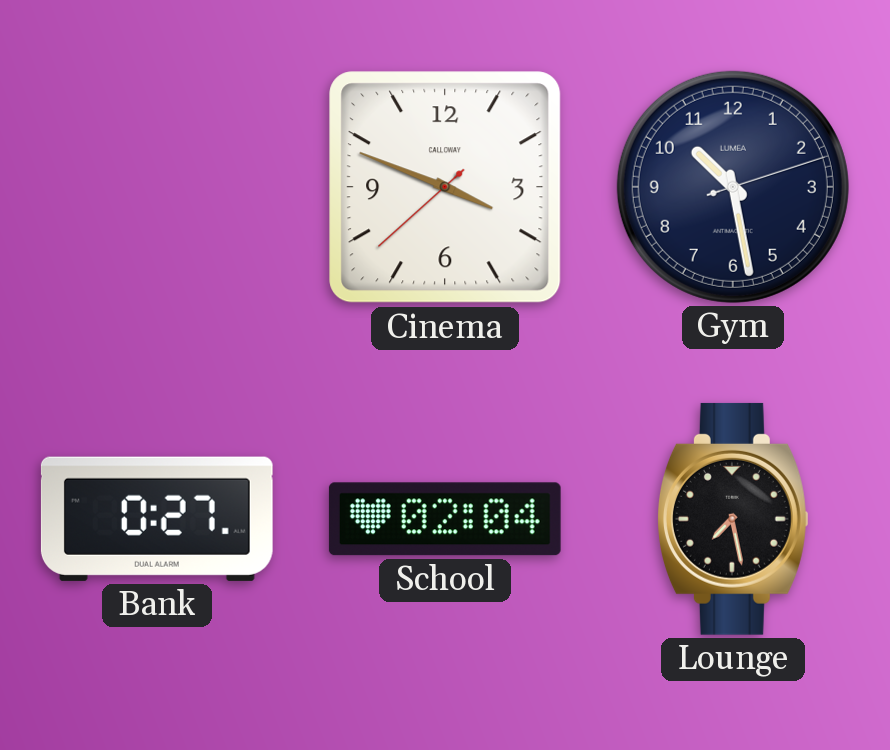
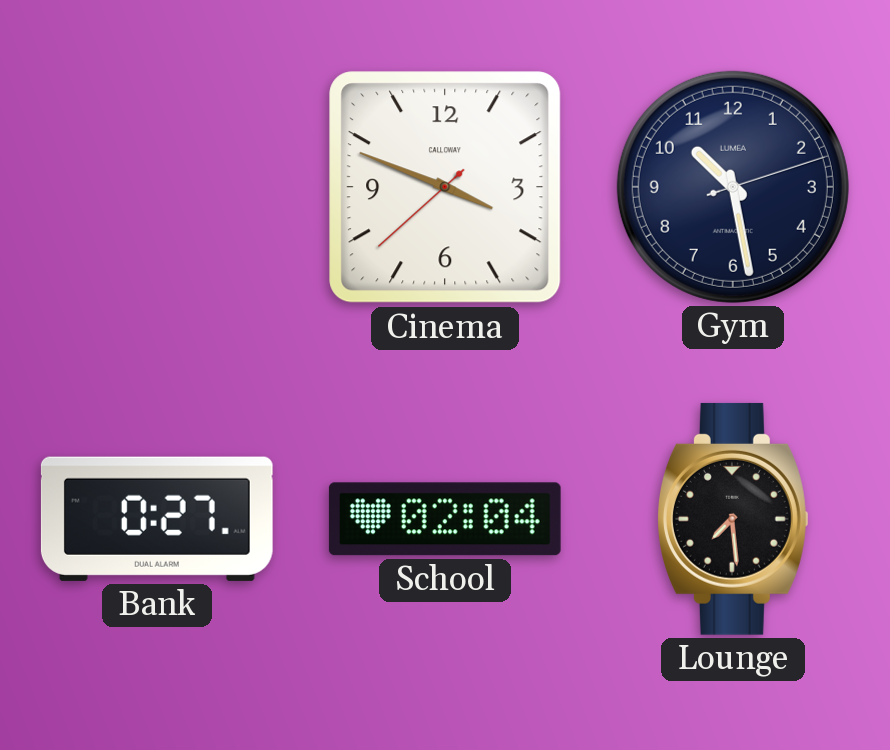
Lounge: 7:28 -> 7:29 (733, 519)
